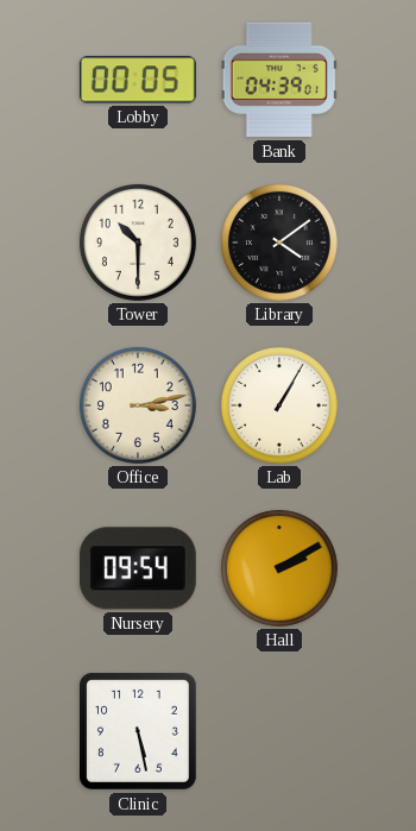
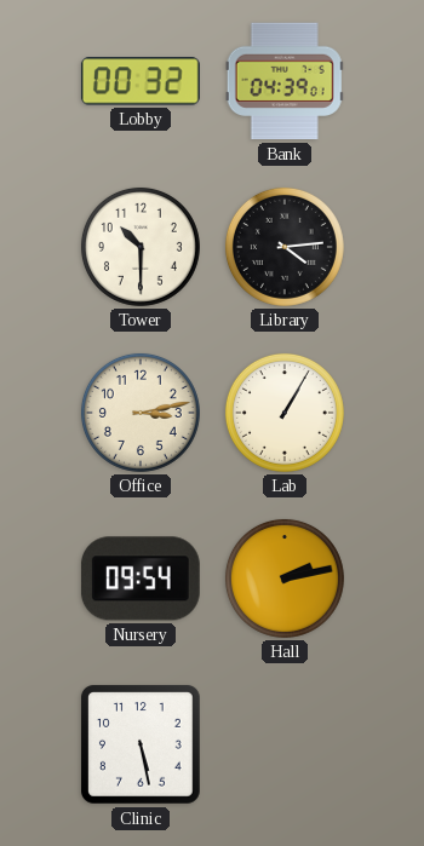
Lobby: 00:05 -> 00:32 (141, 81)
Library: 4:09 -> 4:14 (285, 247)
Hall: 2:10 -> 2:13 (285, 579)
